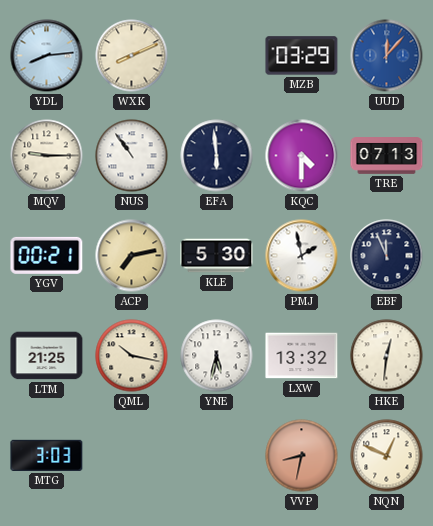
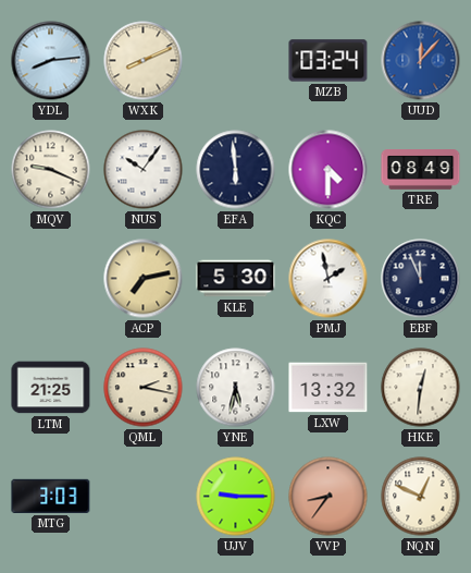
MZB: 03:29 -> 03:24 (329, 61)
MQV: 9:15 -> 9:19 (51, 170)
NUS: 10:54 -> 10:06 (144, 170)
TRE: 07:13 -> 08:49 (421, 170)
YGV: 00:21 -> none (47, 255)
QML: 10:17 -> 2:17 (144, 388)
UJV: none -> 9:15 (236, 497)
VVP: 8:32 -> 8:36 (329, 497)
